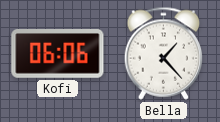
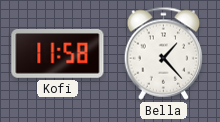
Kofi: 06:06 -> 11:58 (58, 54)
